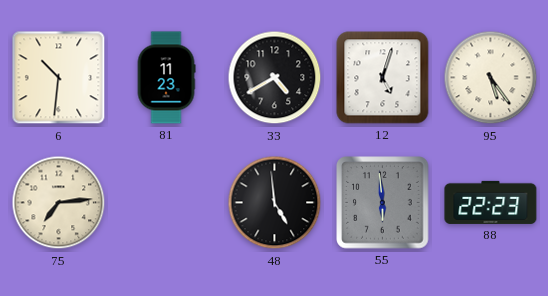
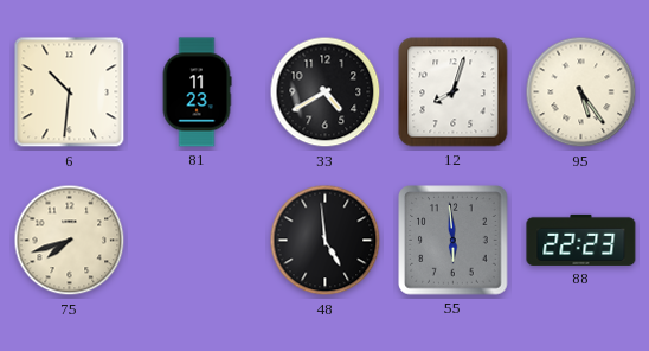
12: 5:03 -> 8:03 (454, 92)
75: 7:14 -> 7:42 (70, 241)
